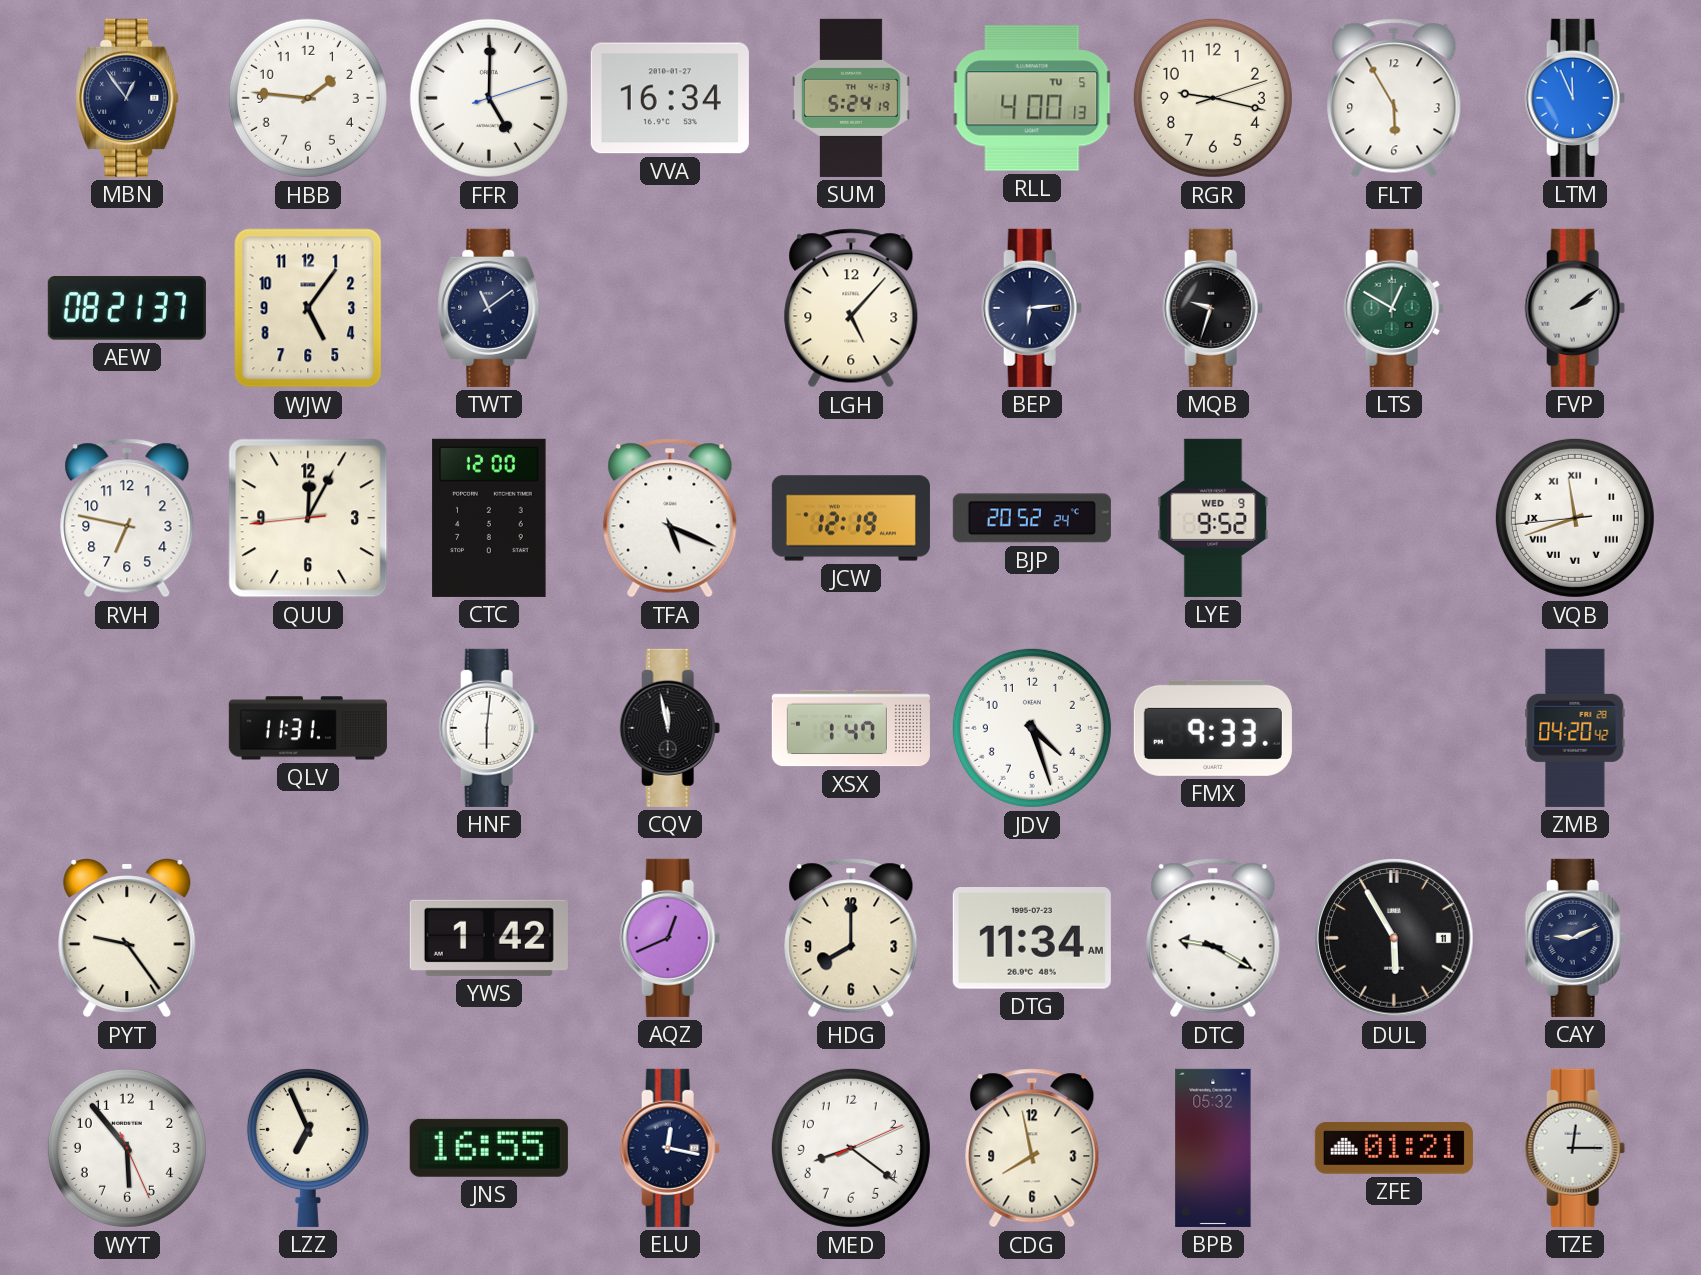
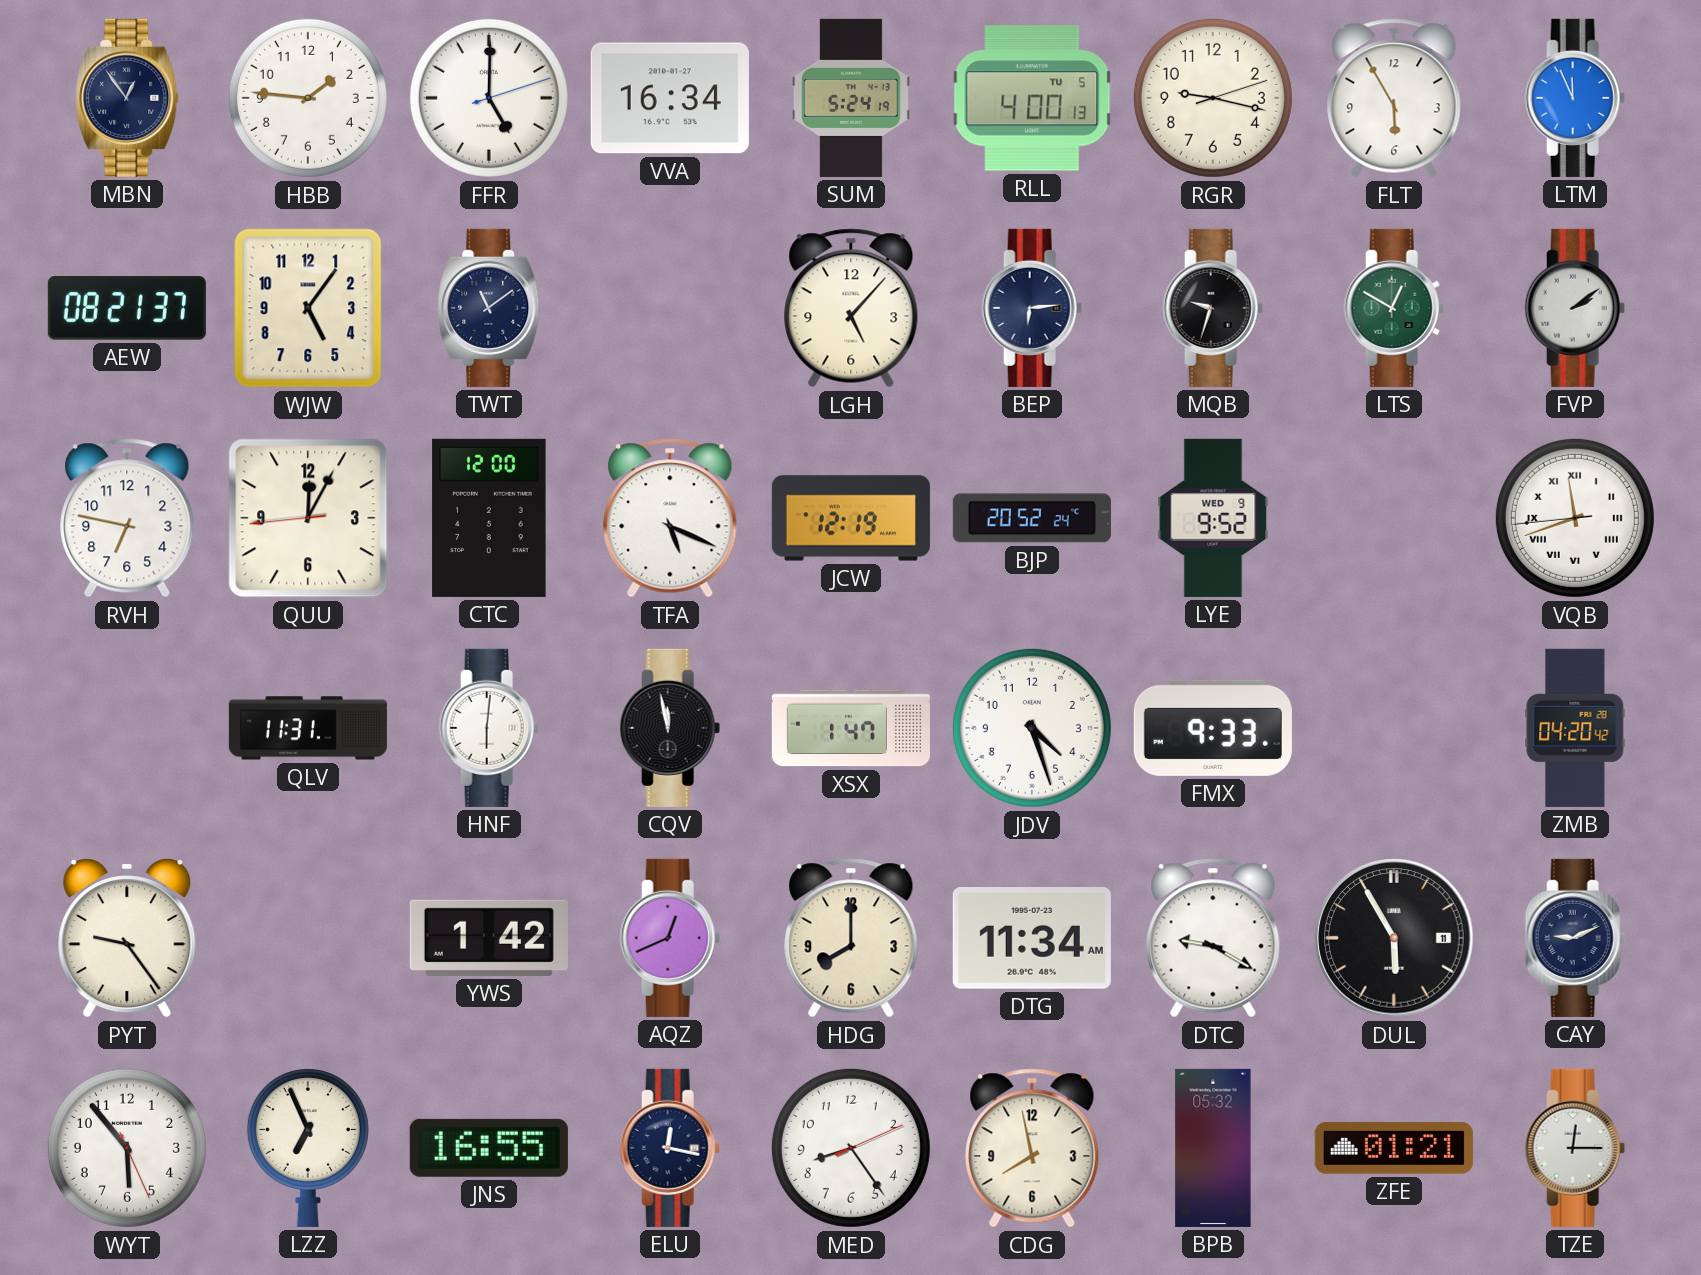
MED: 8:21 -> 8:24 (851, 1148)
